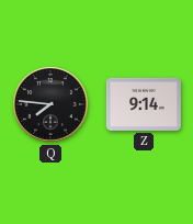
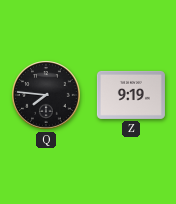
Z: 9:14 -> 9:19 (131, 95)
